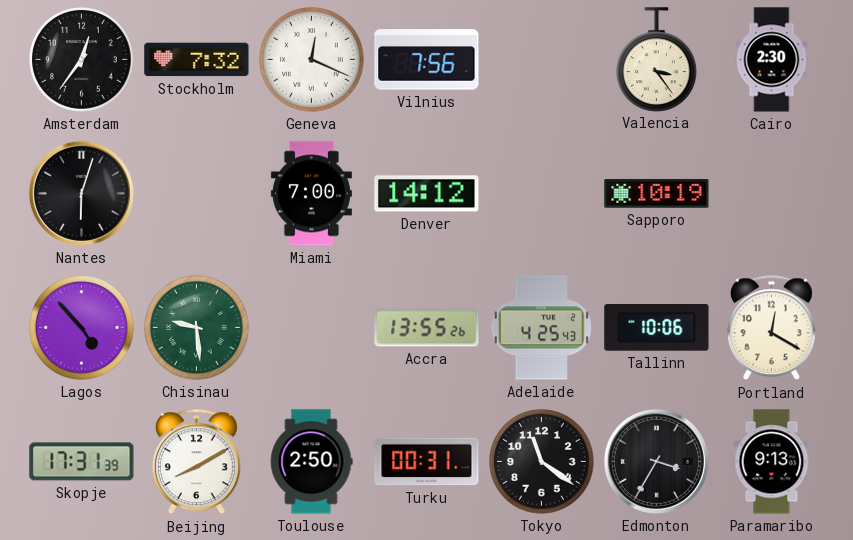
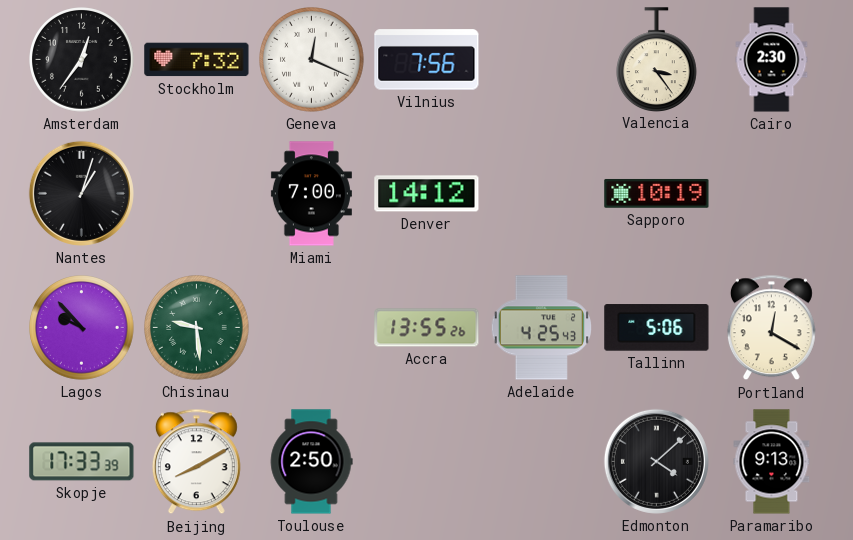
Nantes: 6:03 -> 1:03 (81, 193)
Lagos: 4:53 -> 9:53 (82, 328)
Tallinn: 10:06 -> 5:06 (657, 328)
Skopje: 17:31 -> 17:33 (82, 462)
Turku: 00:31 -> none (427, 462)
Tokyo: 11:21 -> none (542, 462)
Edmonton: 3:35 -> 4:08 (656, 461)
